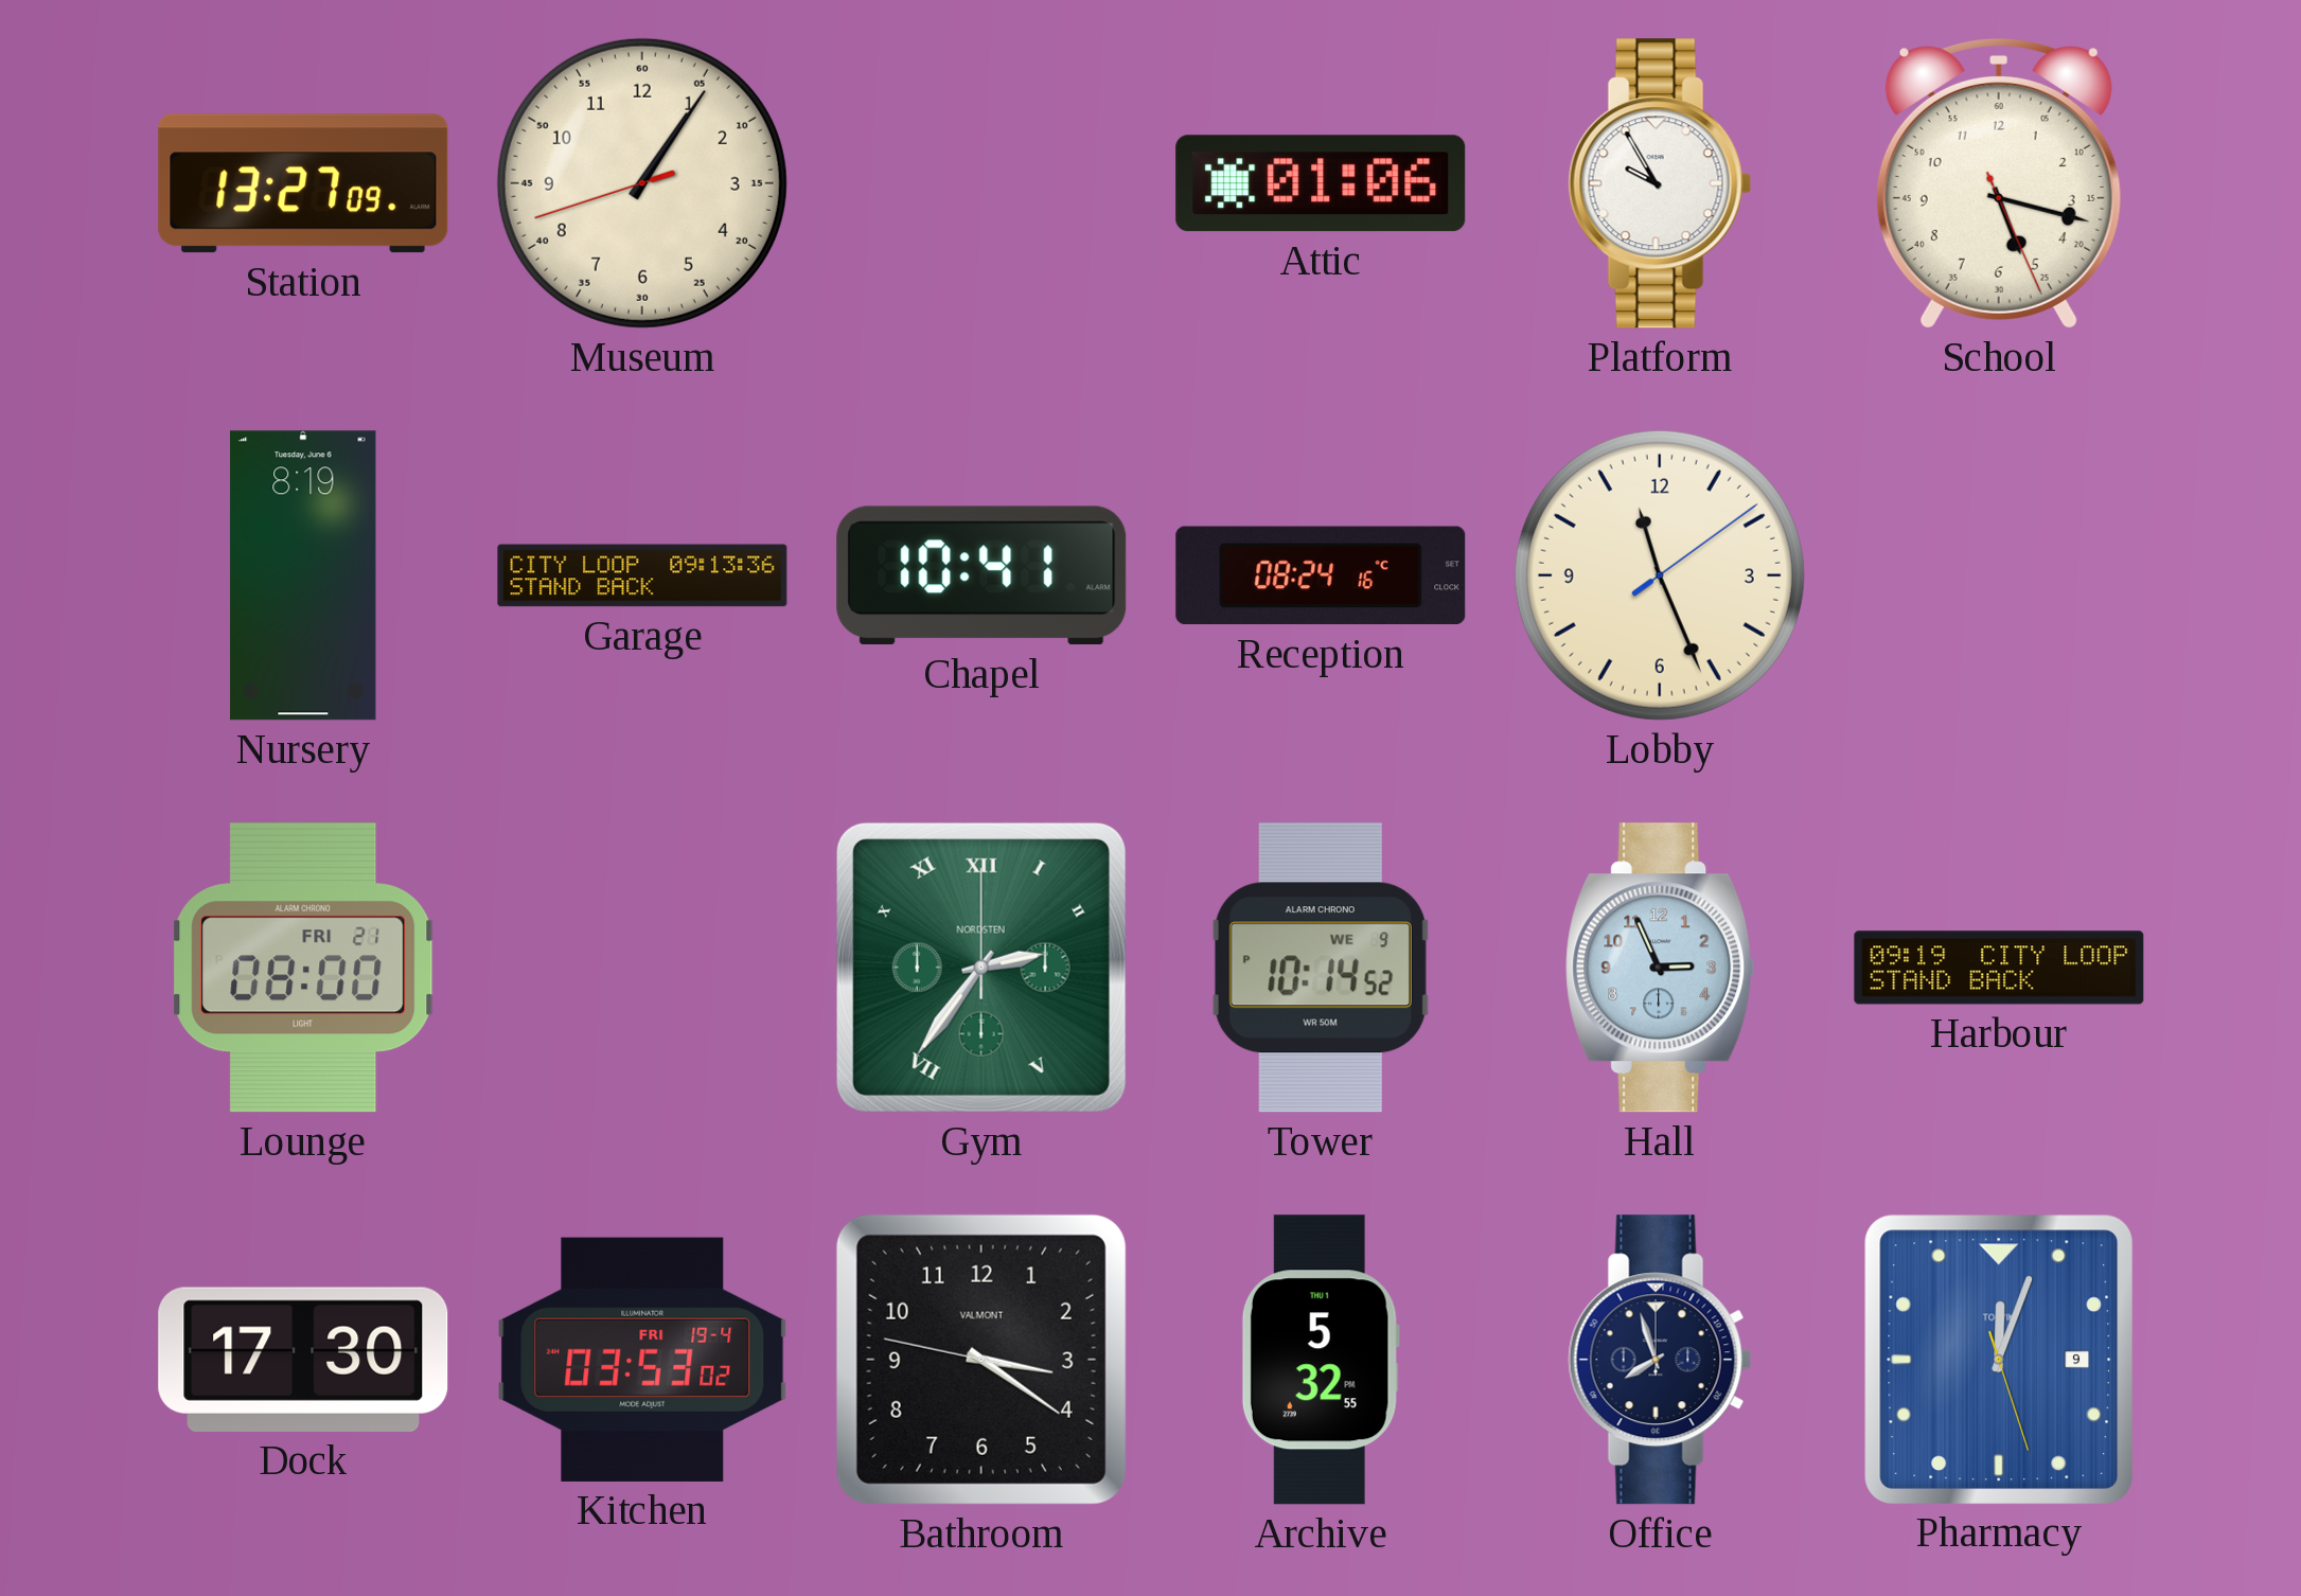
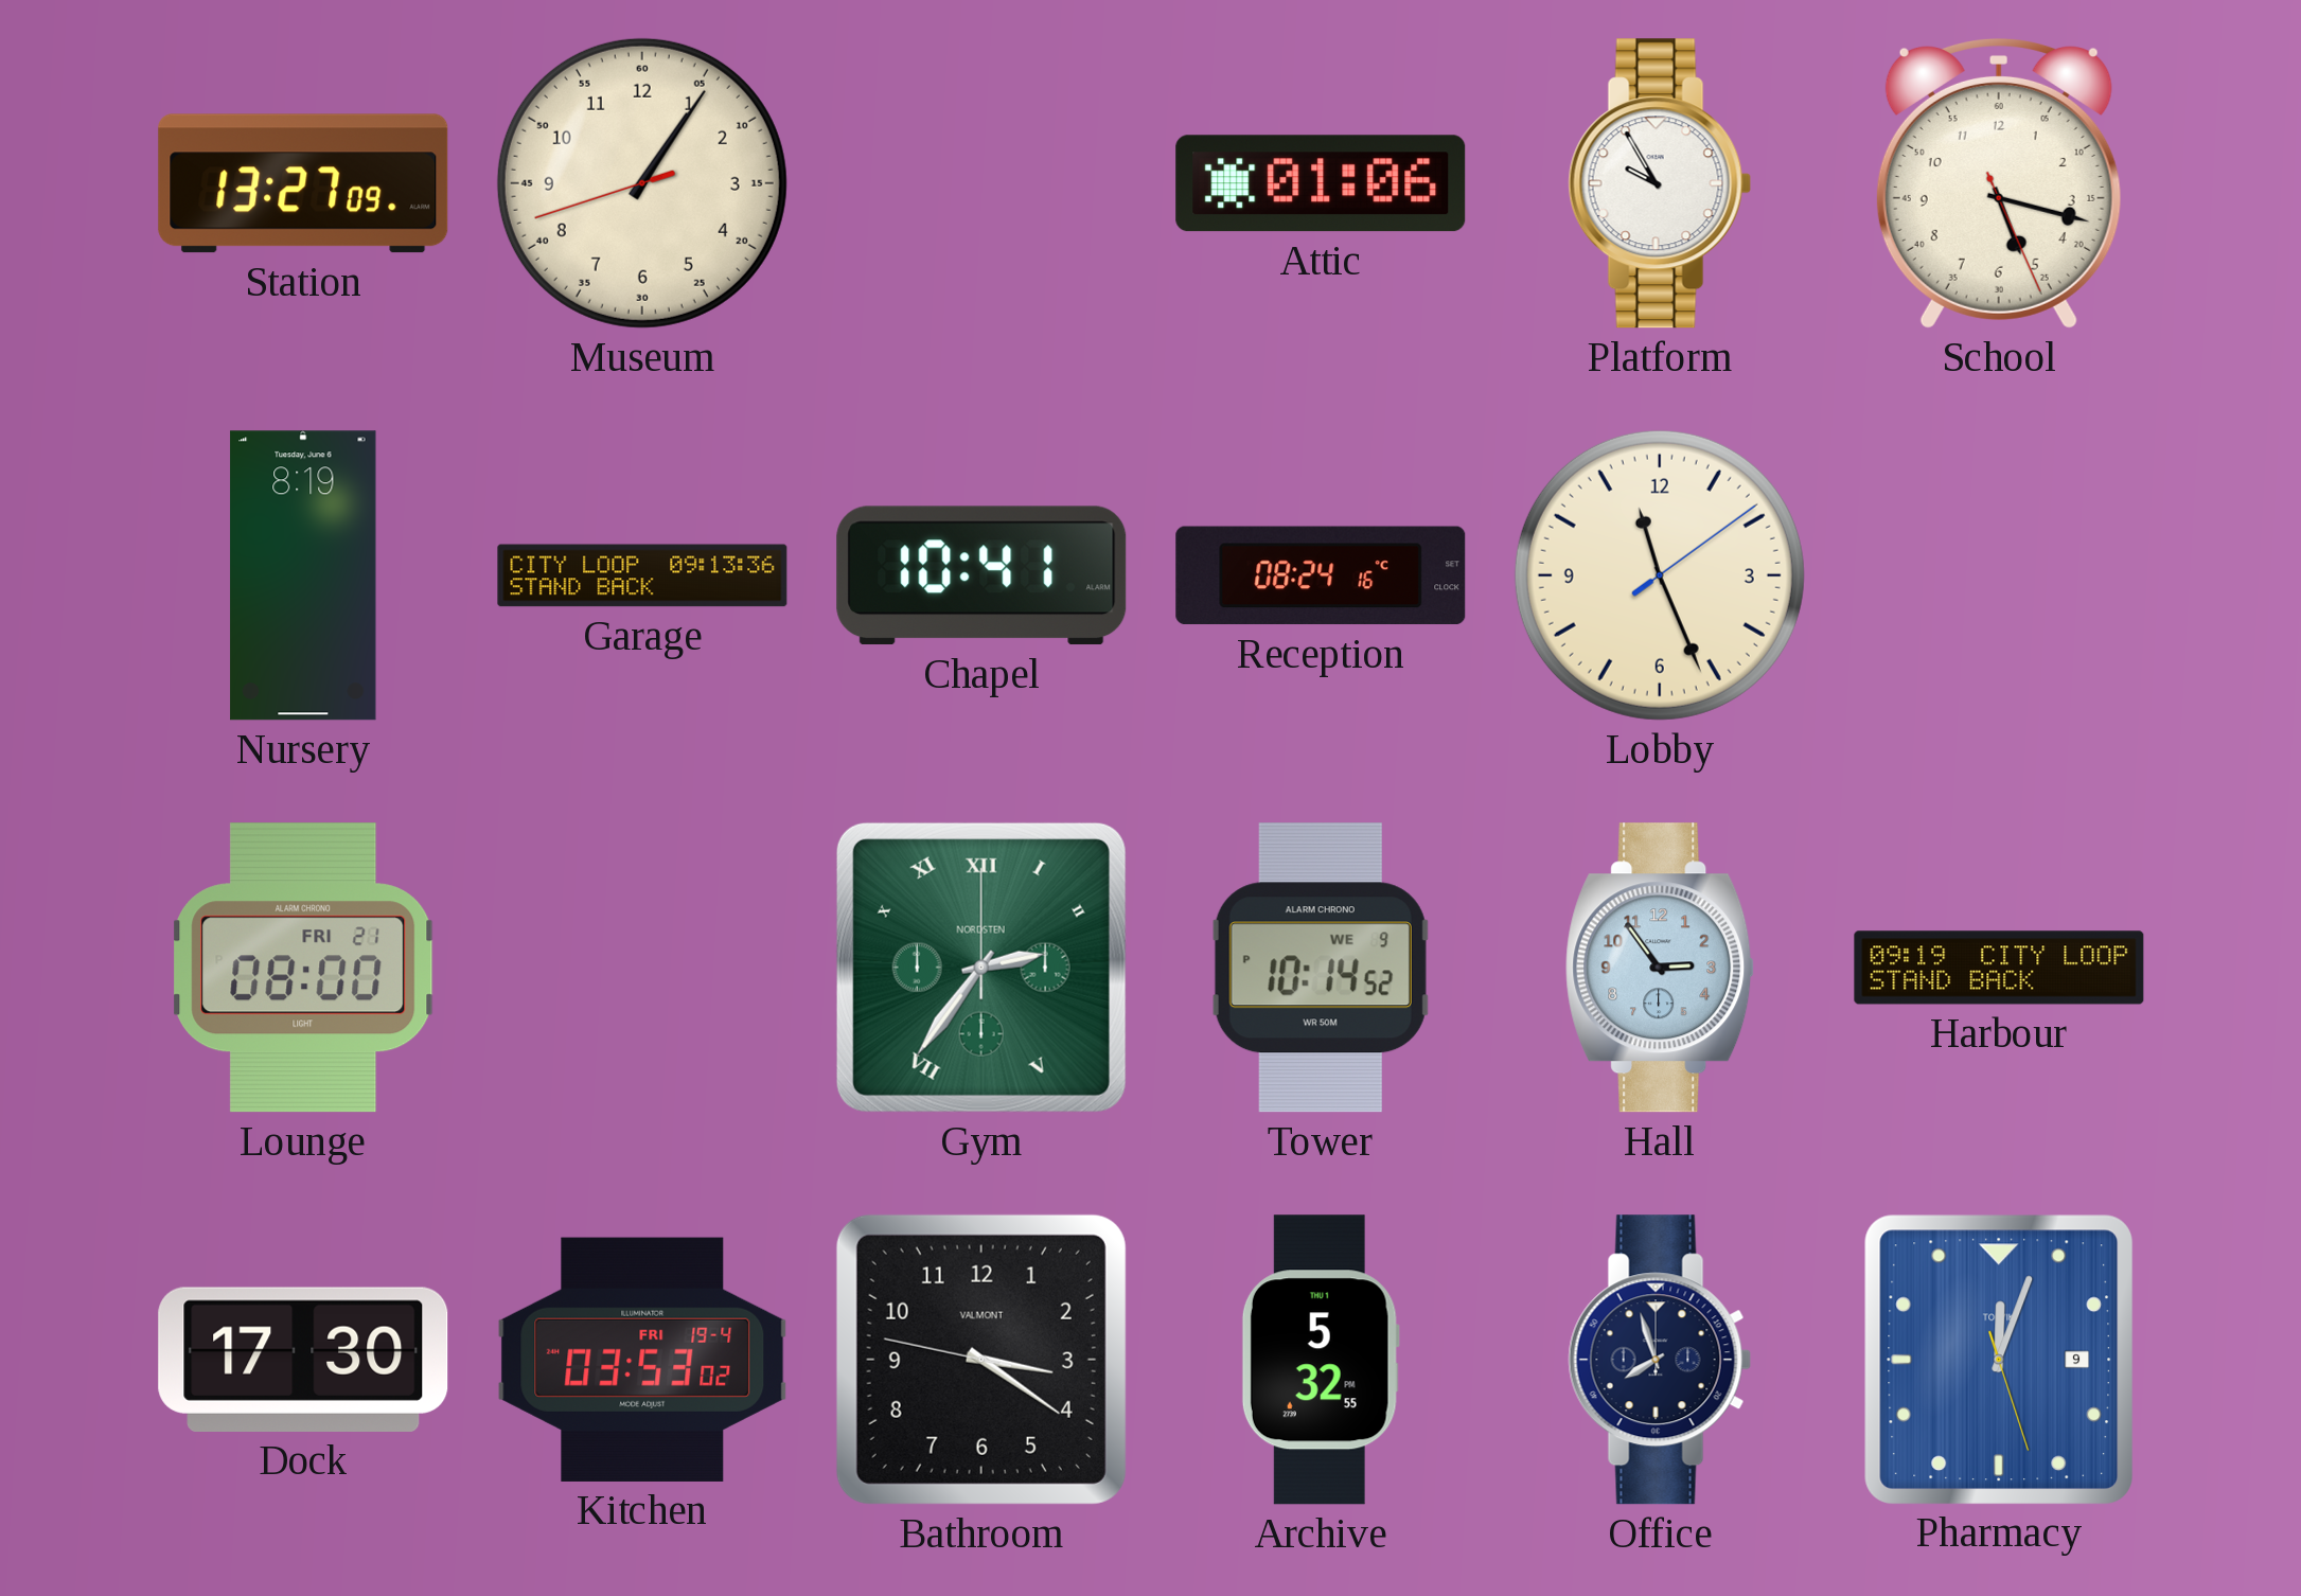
Hall: 2:56 -> 2:54 (1661, 968)
